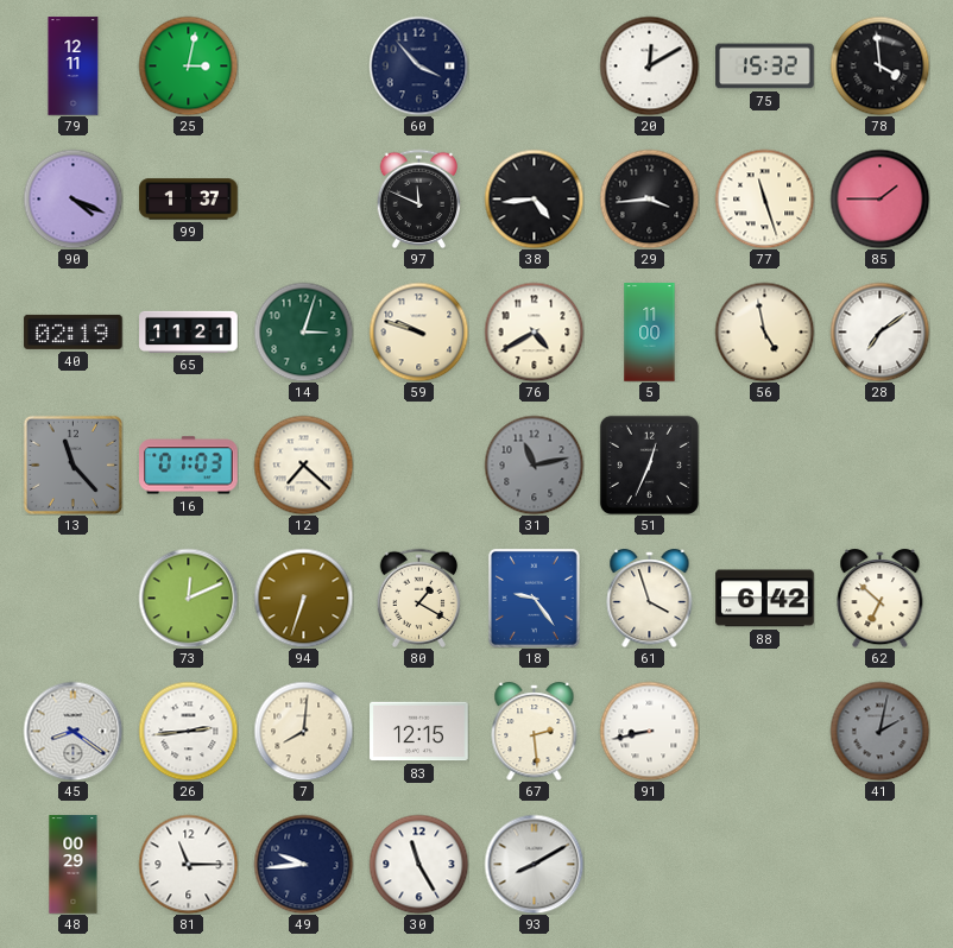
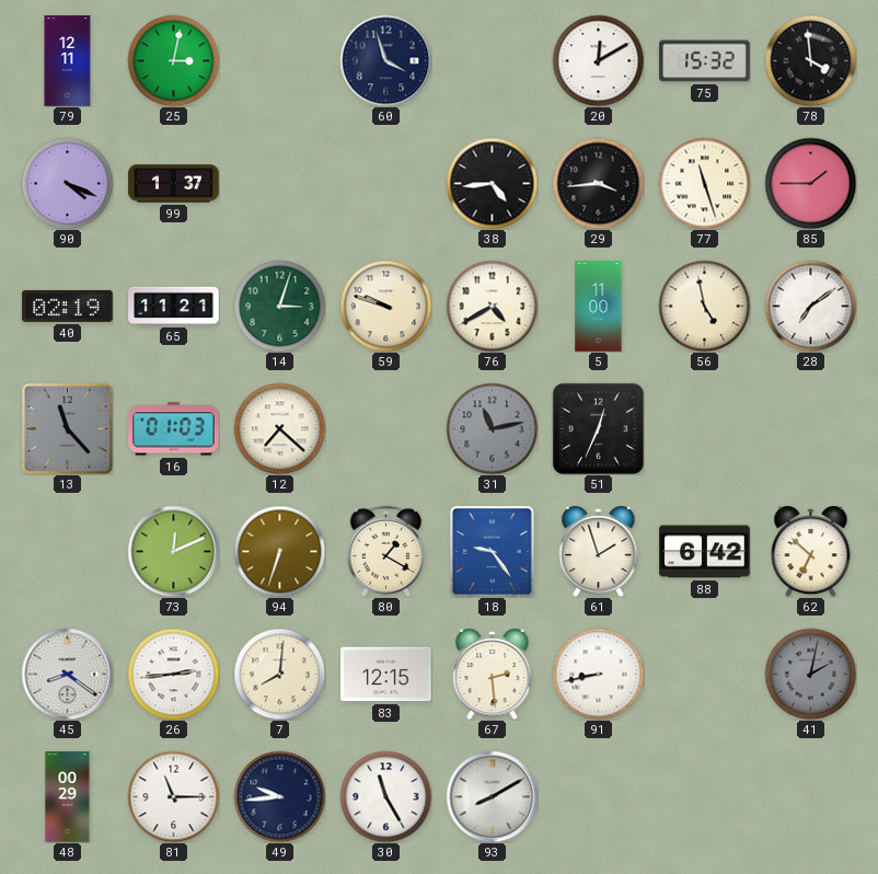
60: 3:53 -> 3:57 (385, 60)
97: 11:49 -> none (419, 198)
61: 3:57 -> 1:57 (599, 552)
